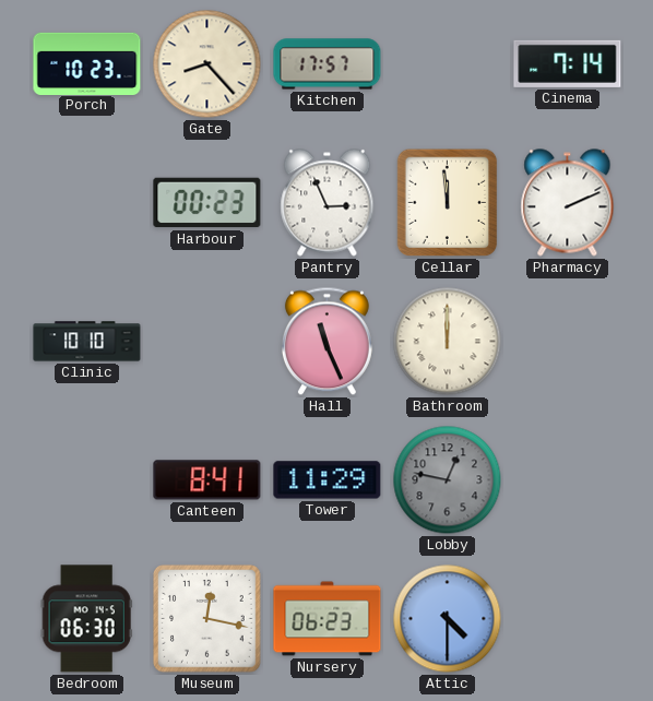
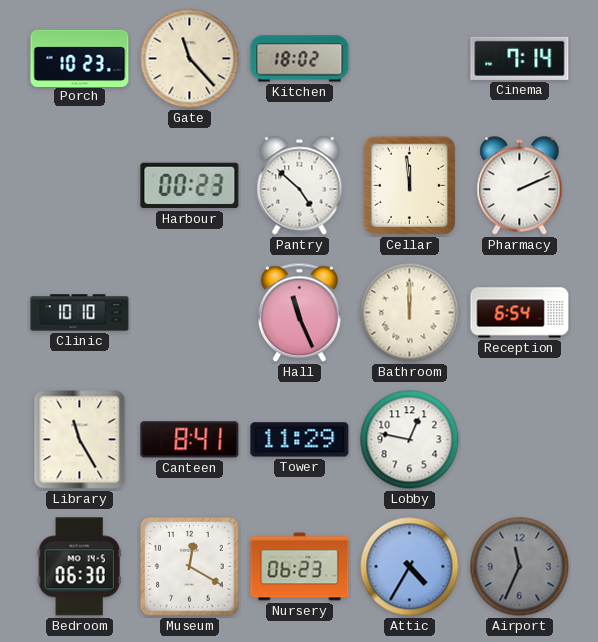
Gate: 8:23 -> 11:23 (190, 59)
Kitchen: 17:57 -> 18:02 (300, 59)
Pantry: 2:56 -> 4:52 (300, 186)
Reception: none -> 6:54 (520, 313)
Library: none -> 11:25 (80, 440)
Lobby dial: grey -> white (410, 440)
Museum: 12:17 -> 12:20 (190, 567)
Attic: 4:30 -> 4:35 (410, 567)
Airport: none -> 11:34 (520, 567)
